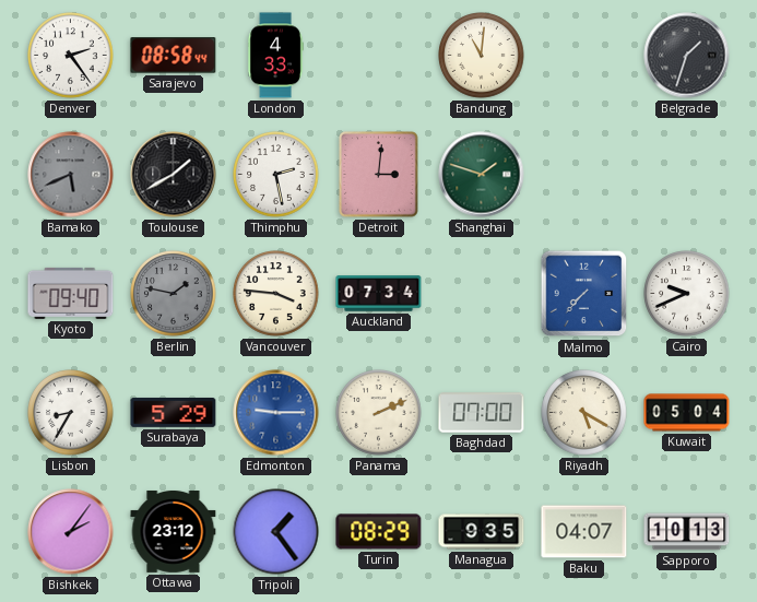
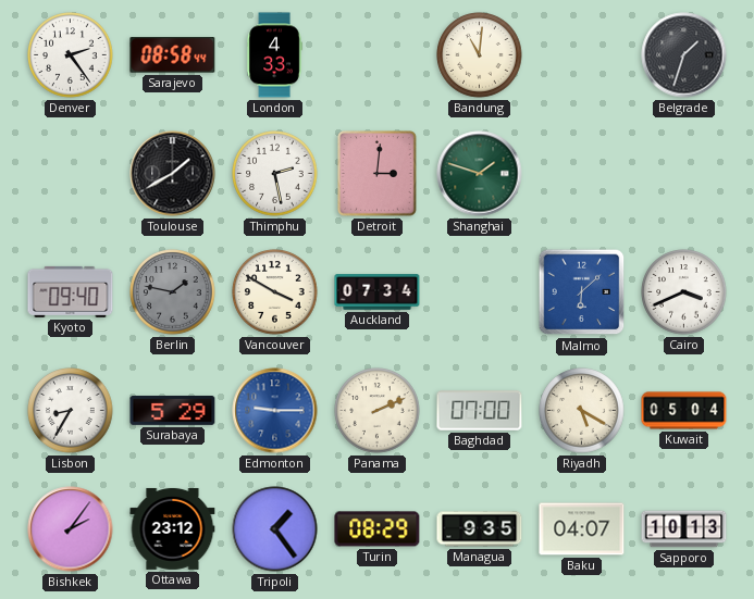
Bamako: 5:41 -> none (71, 175)
Vancouver: 3:46 -> 3:50 (275, 292)
Malmo: 7:37 -> 6:08 (582, 292)
Cairo: 9:41 -> 3:41 (684, 292)
